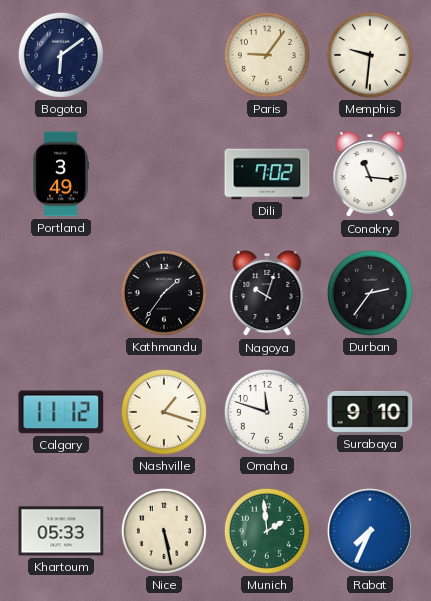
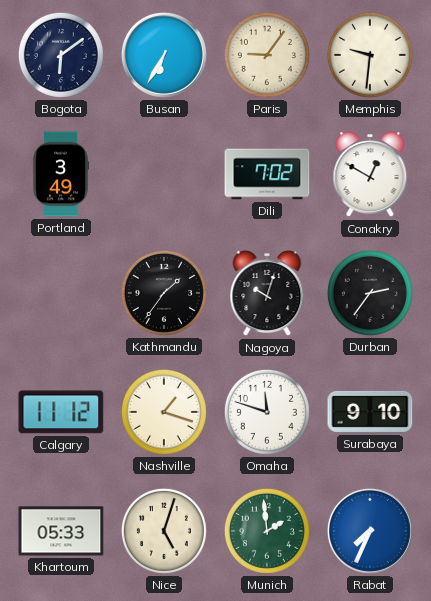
Busan: none -> 6:35 (164, 55)
Conakry: 11:16 -> 12:50 (370, 175)
Nice: 5:28 -> 5:03 (164, 531)
